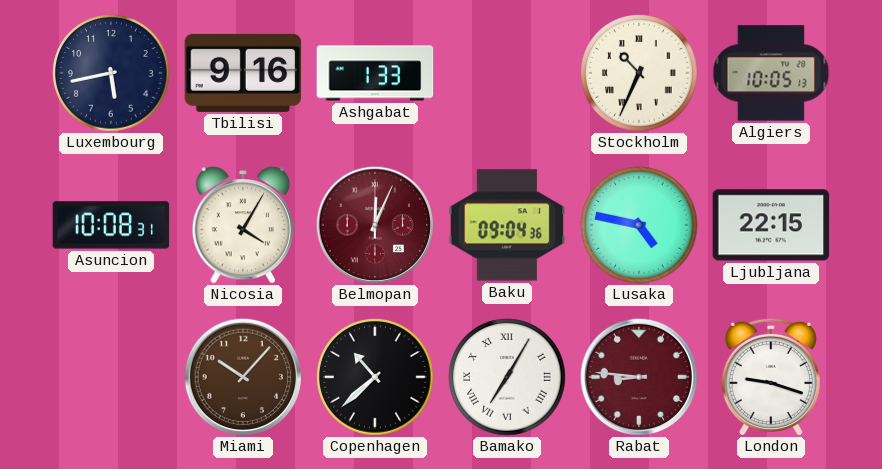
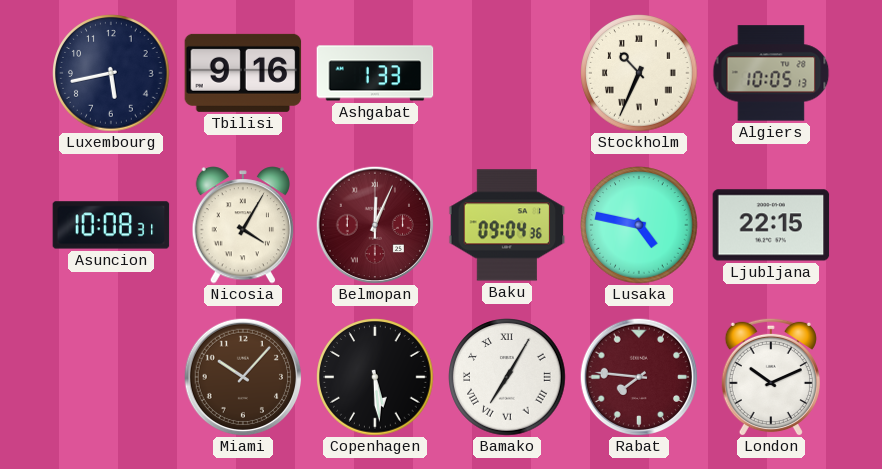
Copenhagen: 10:38 -> 5:29 (375, 377)
Rabat: 8:46 -> 7:46 (638, 376)
London: 9:18 -> 10:11 (771, 377)
